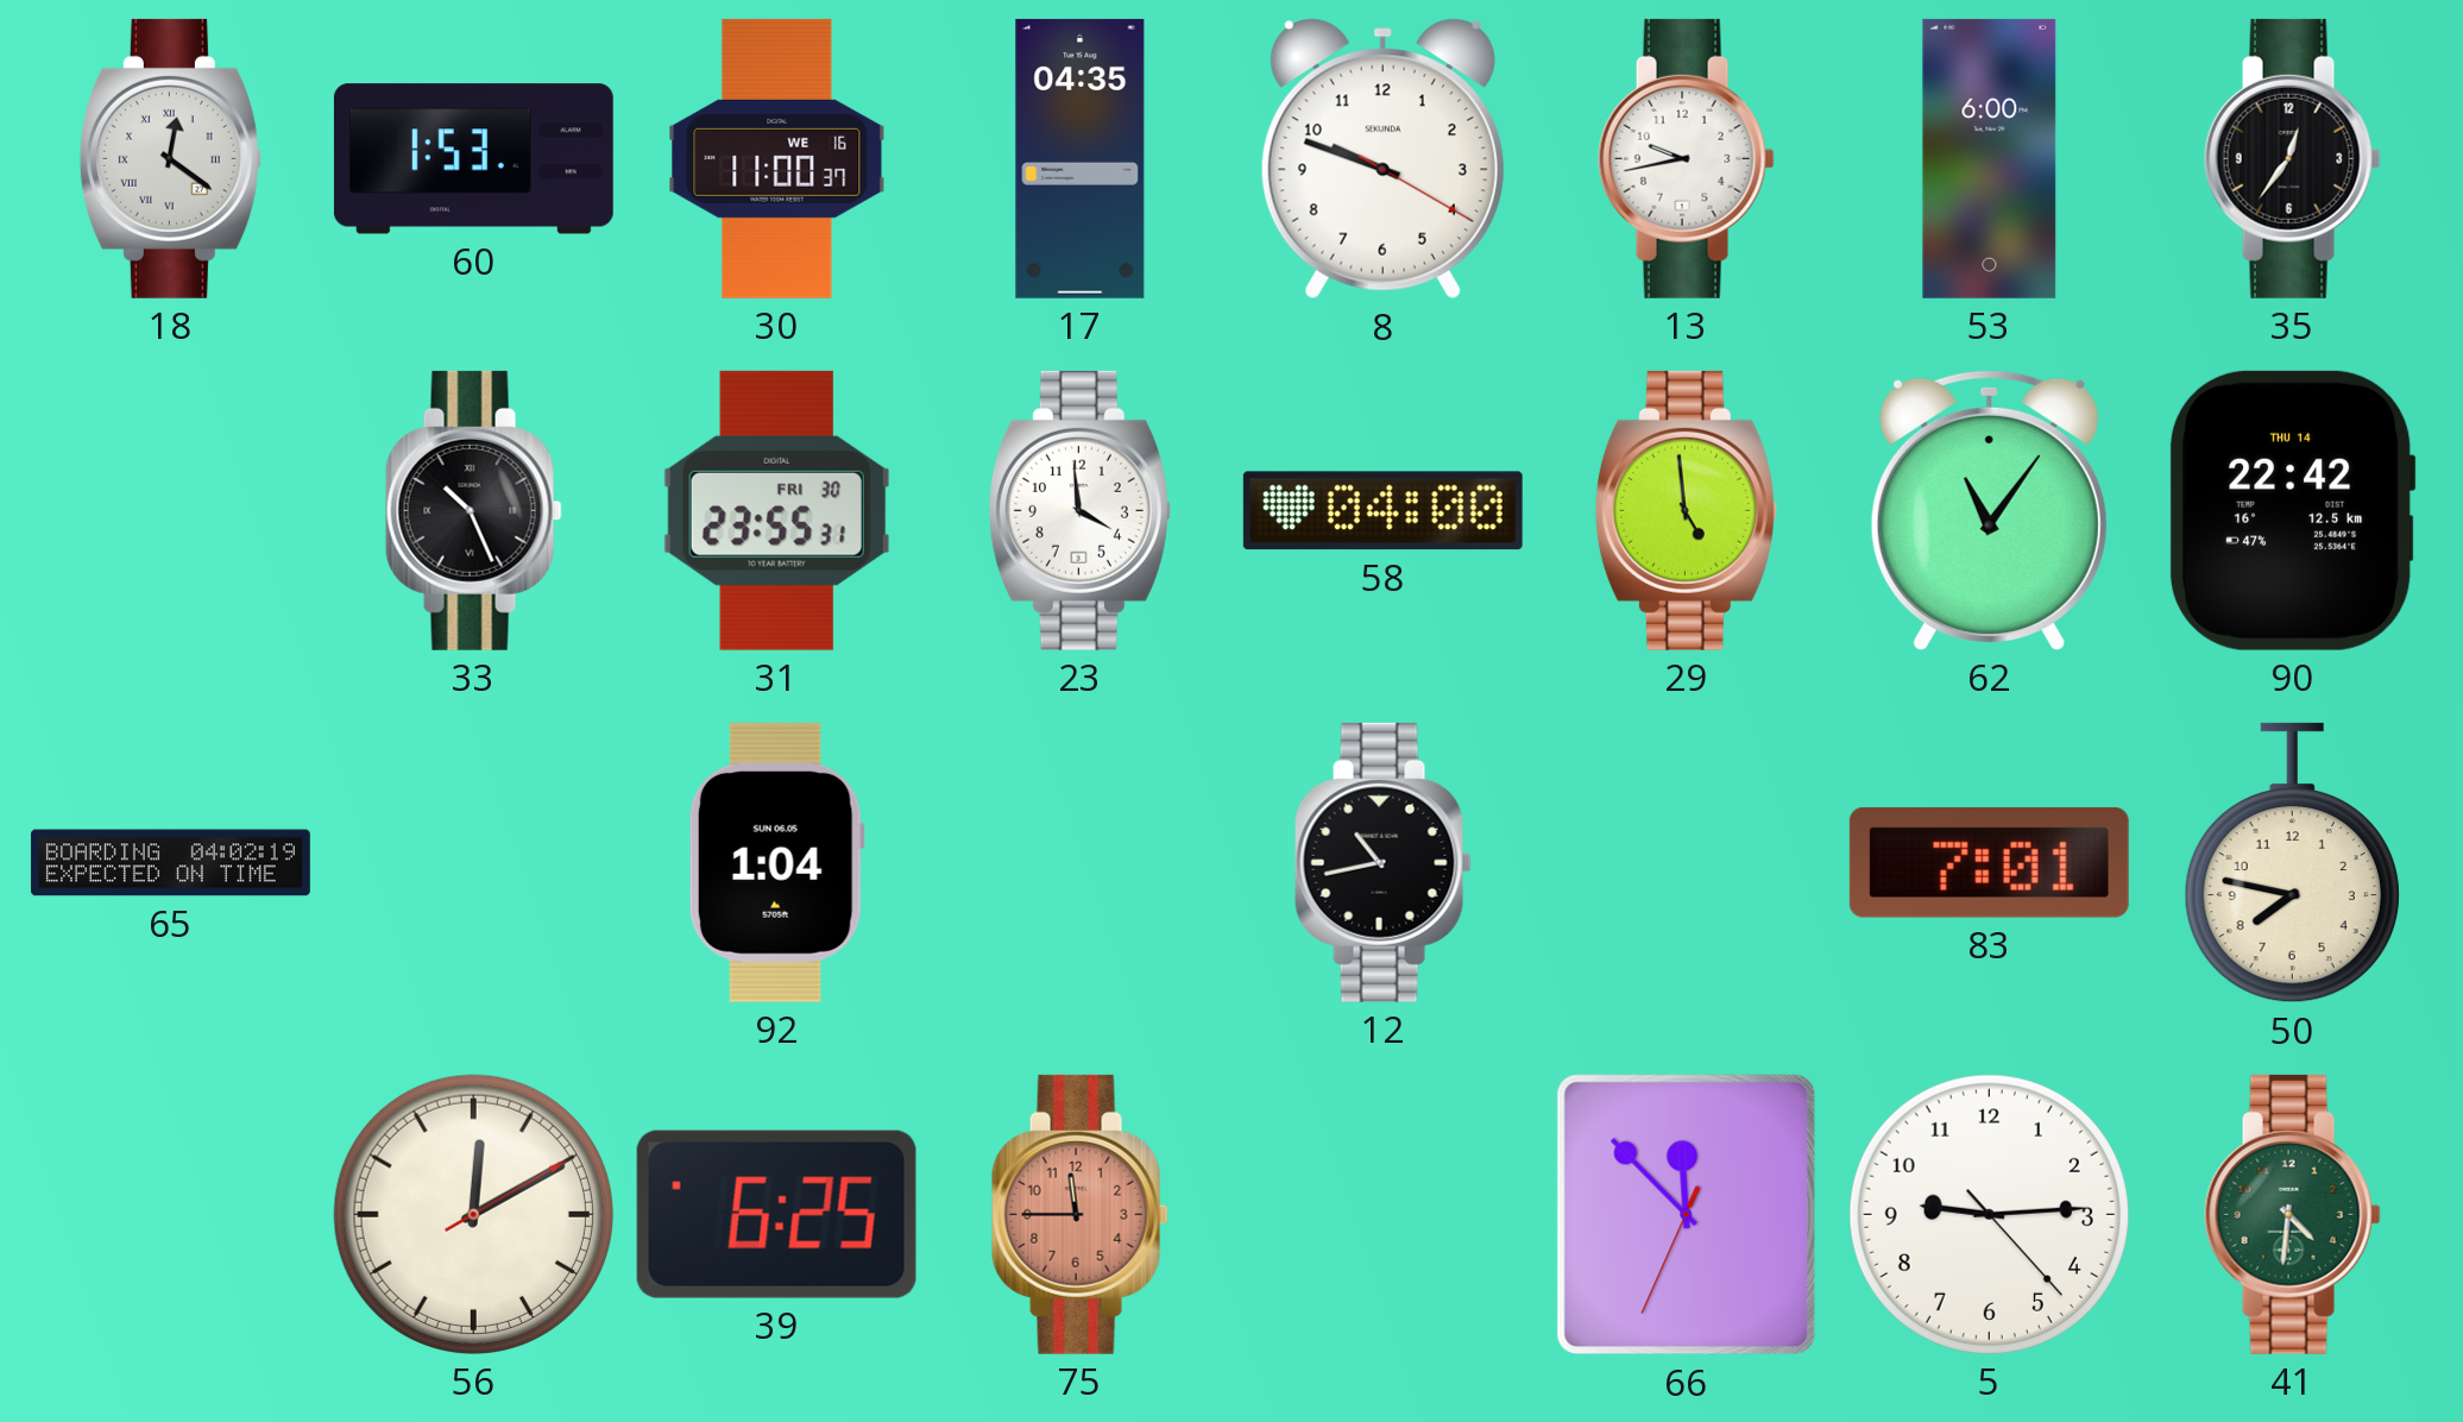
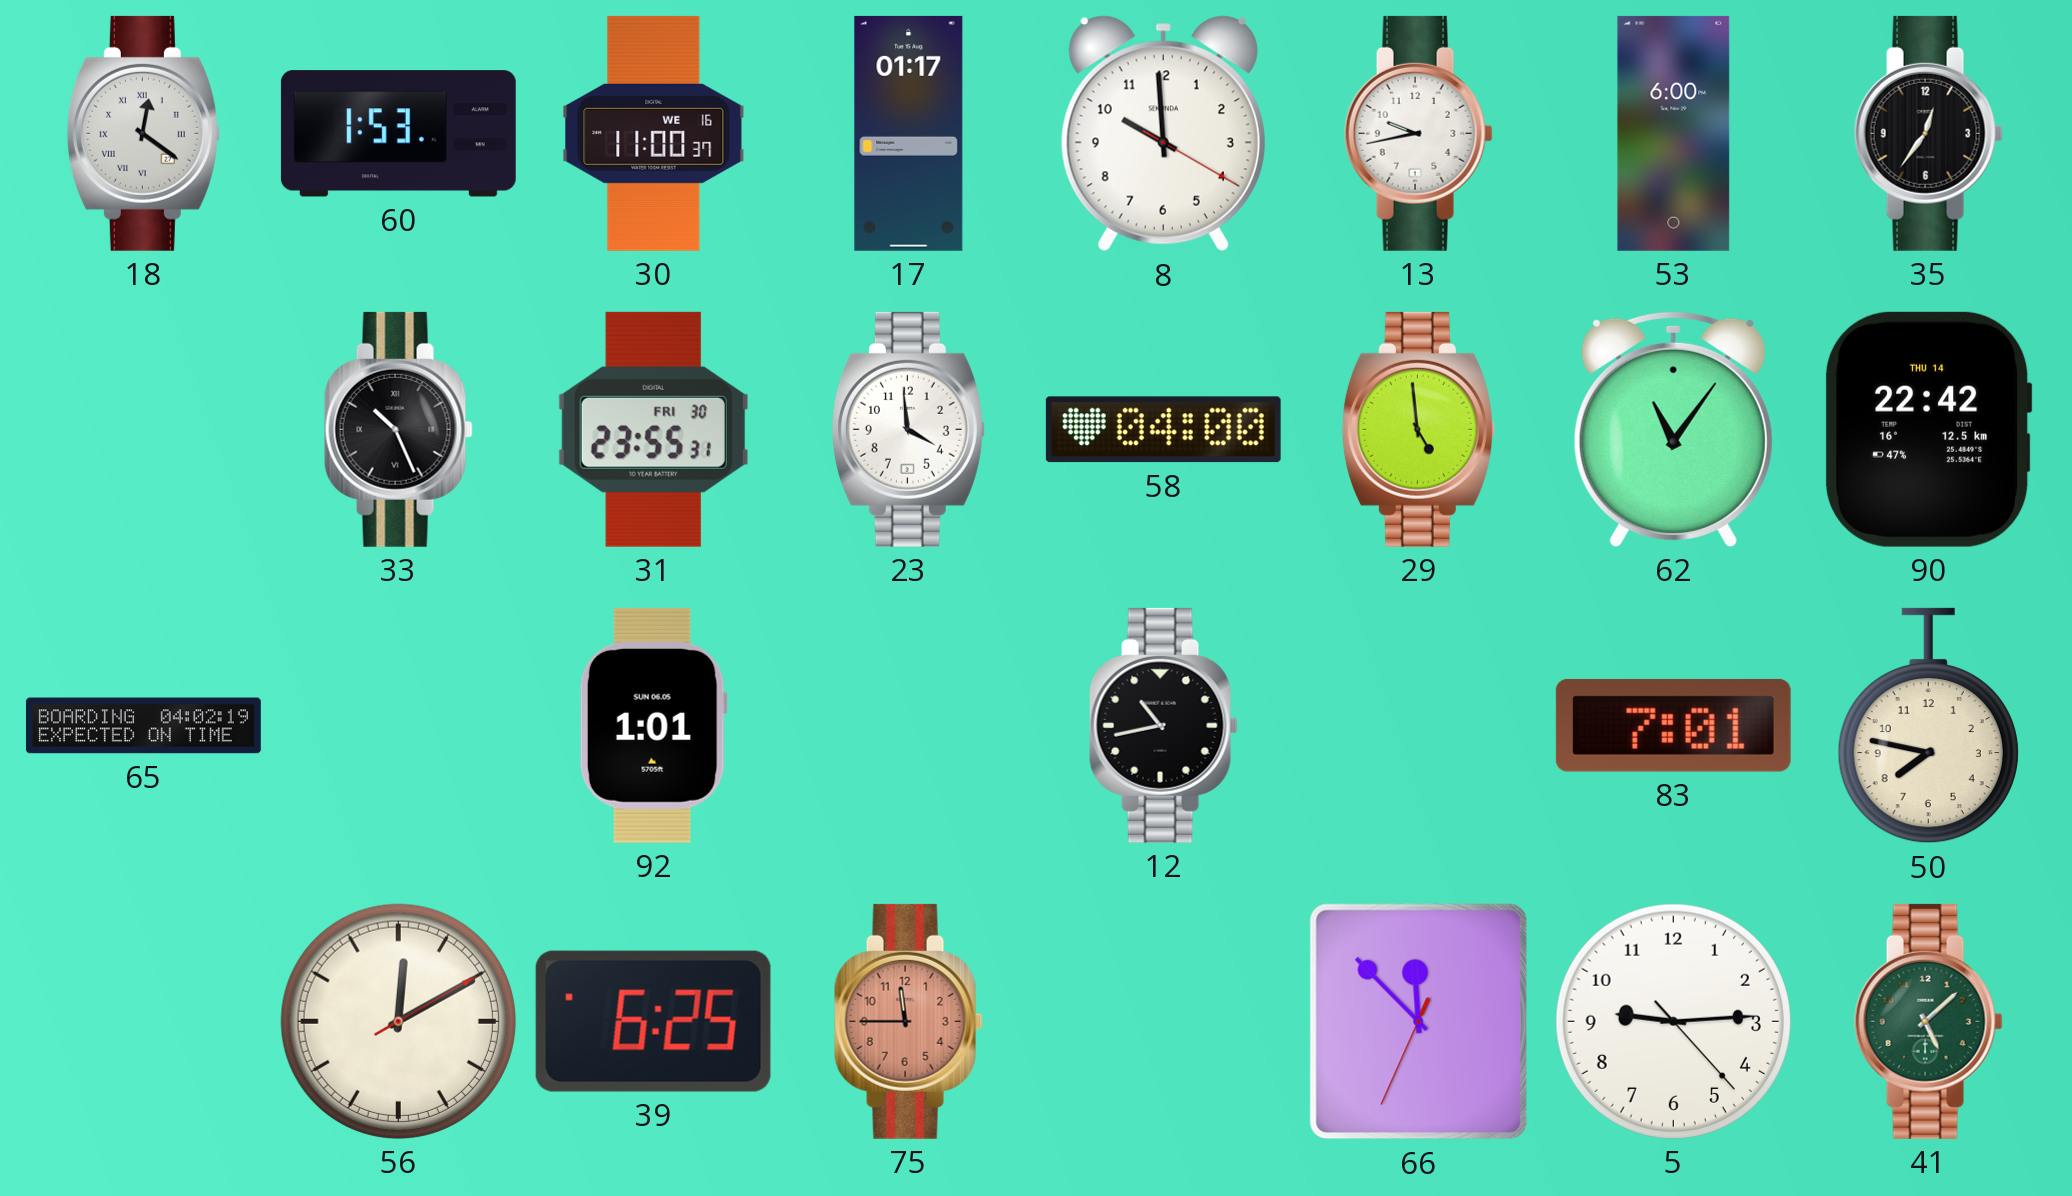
17: 04:35 -> 01:17 (909, 133)
8: 9:48 -> 9:59 (1163, 134)
92: 1:04 -> 1:01 (653, 725)
41: 4:31 -> 5:08 (1928, 1021)
